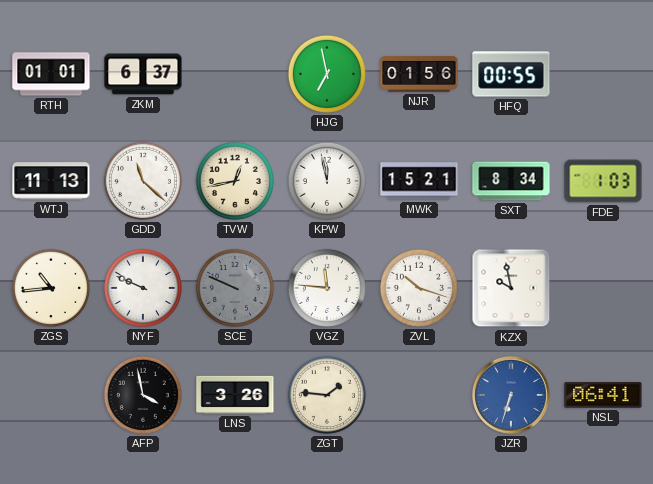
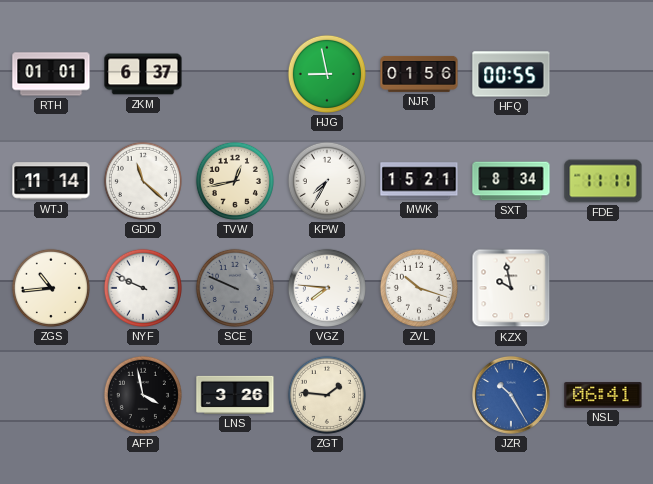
HJG: 6:58 -> 8:58 (327, 74)
WTJ: 11:13 -> 11:14 (51, 181)
KPW: 11:58 -> 7:35 (327, 181)
FDE: 1:03 -> 11:11 (603, 181)
VGZ: 11:46 -> 7:46 (327, 288)
JZR: 6:33 -> 10:25 (512, 396)
